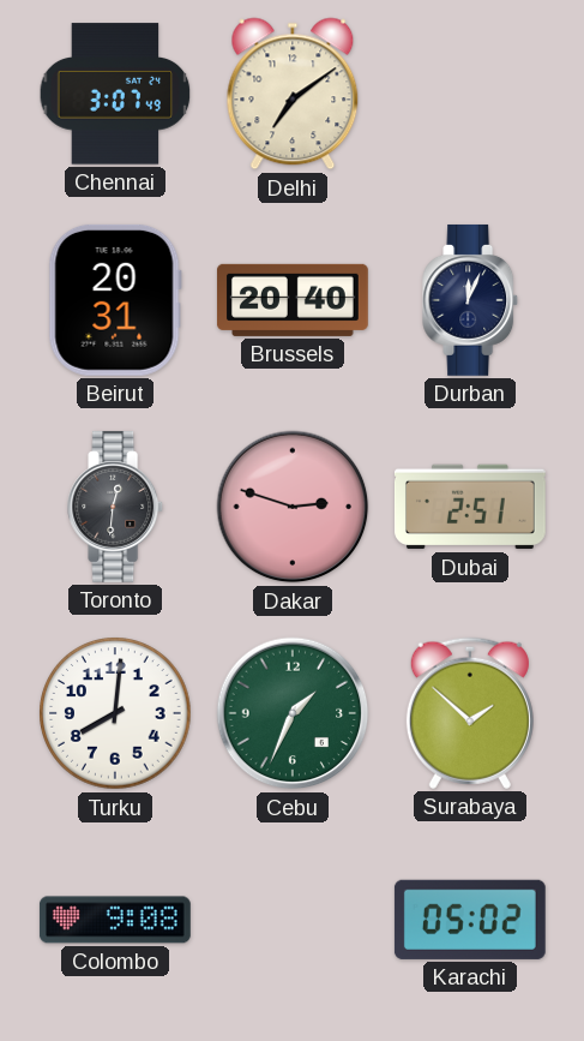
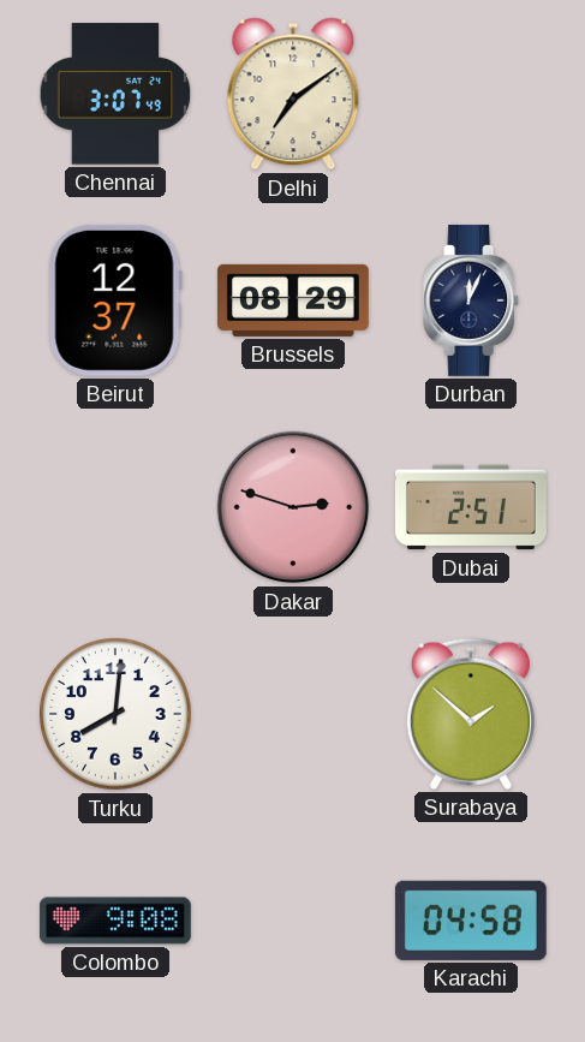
Beirut: 20:31 -> 12:37 (115, 300)
Brussels: 20:40 -> 08:29 (293, 300)
Toronto: 12:31 -> none (116, 507)
Cebu: 1:34 -> none (293, 713)
Karachi: 05:02 -> 04:58 (471, 921)
